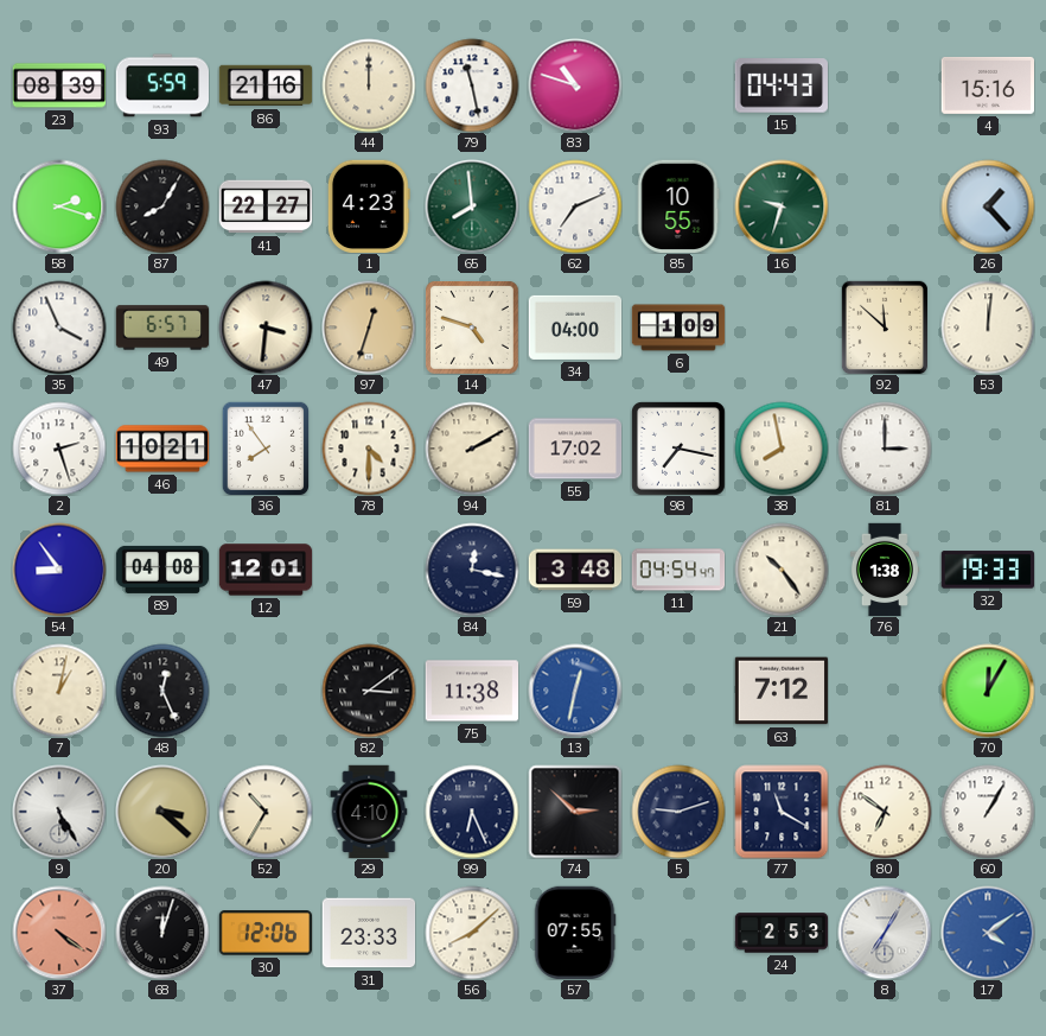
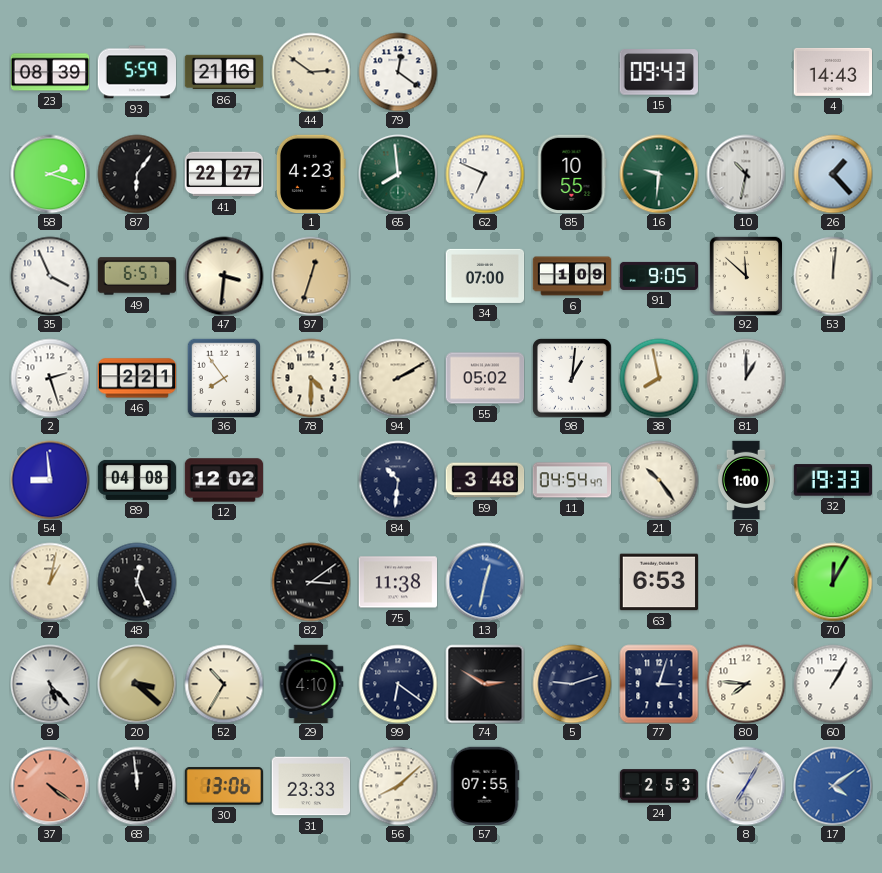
44: 12:00 -> 2:51 (311, 72)
79: 11:28 -> 12:21 (398, 72)
83: 10:48 -> none (575, 85)
15: 04:43 -> 09:43 (658, 72)
4: 15:16 -> 14:43 (832, 72)
87: 8:05 -> 6:06 (137, 174)
62: 7:11 -> 6:49 (485, 174)
16: 9:33 -> 9:31 (659, 174)
10: none -> 10:32 (746, 174)
14: 4:48 -> none (472, 329)
34: 04:00 -> 07:00 (485, 276)
91: none -> 9:05 (659, 276)
46: 10:21 -> 2:21 (137, 378)
55: 17:02 -> 05:02 (485, 378)
98: 7:17 -> 1:01 (572, 378)
81: 3:00 -> 1:00 (746, 378)
54: 8:54 -> 8:59 (50, 480)
12: 12:01 -> 12:02 (224, 480)
84: 12:17 -> 10:31 (398, 480)
76: 1:38 -> 1:00 (746, 480)
63: 7:12 -> 6:53 (659, 582)
9: 5:25 -> 5:23 (50, 684)
99: 6:26 -> 6:21 (398, 684)
74: 2:52 -> 2:50 (485, 684)
77: 11:20 -> 3:03 (659, 684)
80: 6:51 -> 7:46 (746, 684)
68: 12:03 -> 11:59 (137, 786)
30: 12:06 -> 13:06 (223, 786)
